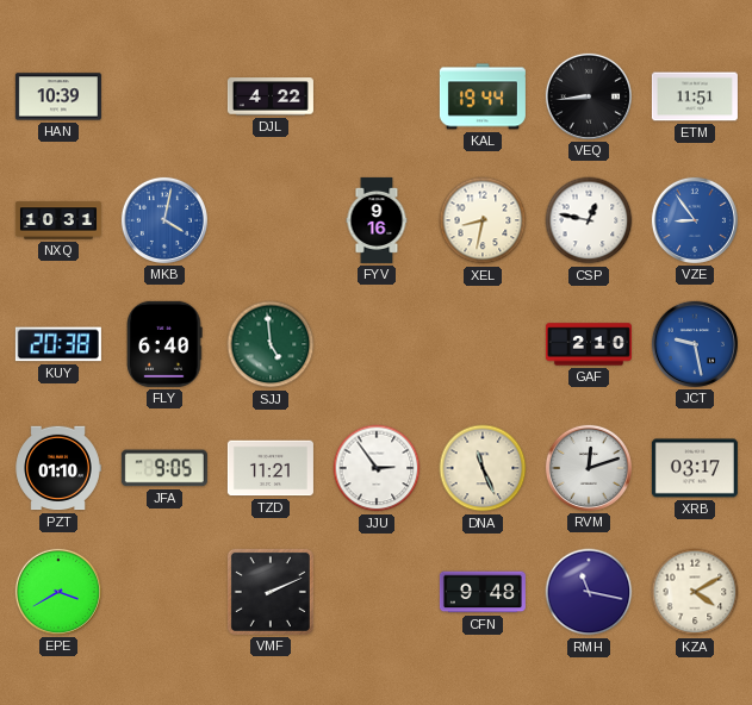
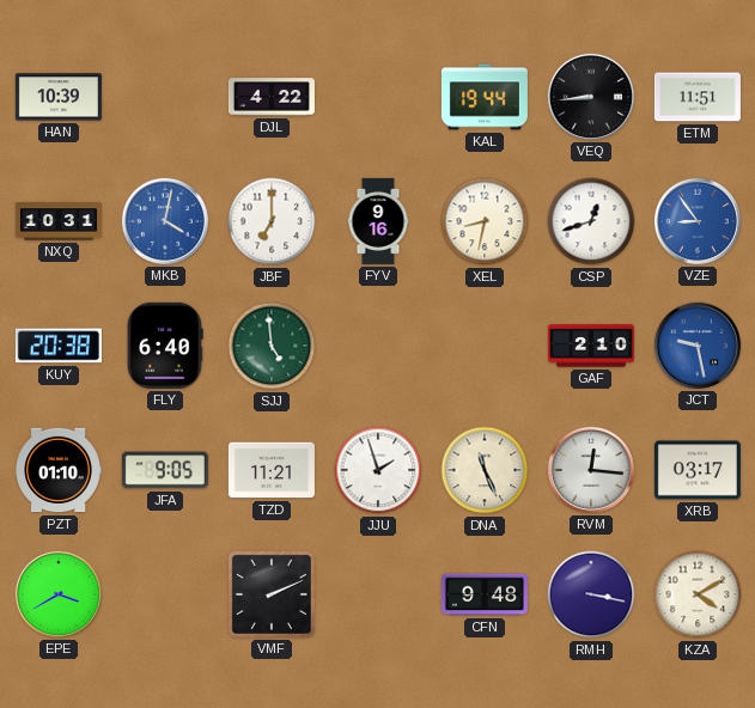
JBF: none -> 7:00 (272, 221)
CSP: 12:47 -> 12:42 (591, 221)
JJU: 2:54 -> 1:57 (378, 470)
RVM: 12:12 -> 12:16 (591, 470)
RMH: 11:17 -> 3:17 (591, 594)
